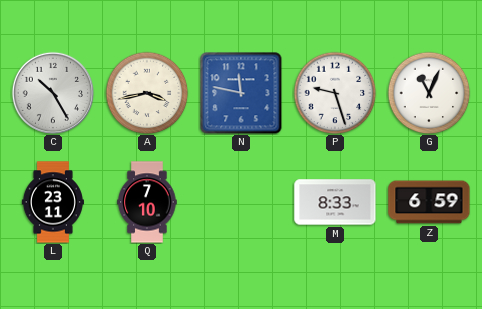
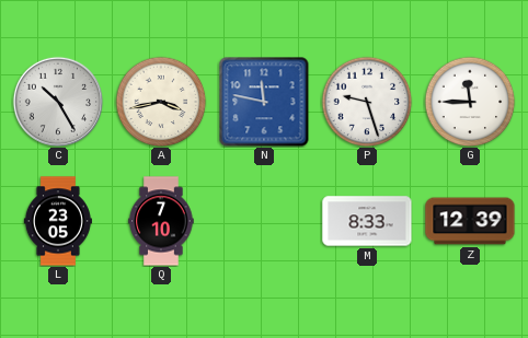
G: 11:04 -> 11:45 (470, 102)
L: 23:11 -> 23:05 (58, 221)
Z: 6:59 -> 12:39 (470, 221)
